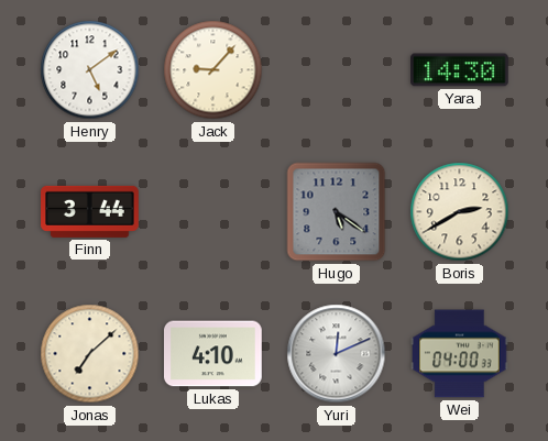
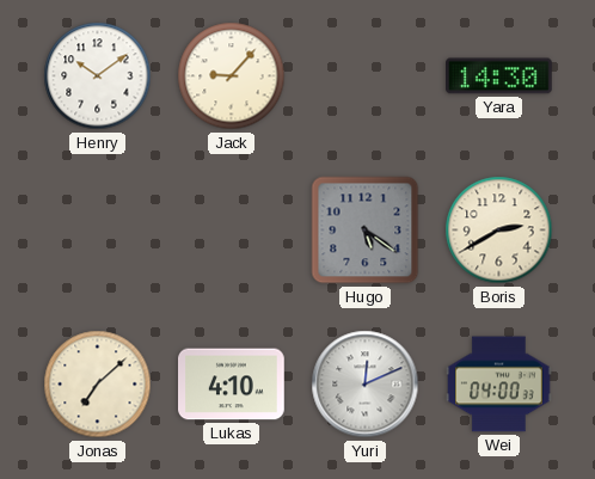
Henry: 5:09 -> 10:09 (98, 76)
Finn: 3:44 -> none (90, 211)
